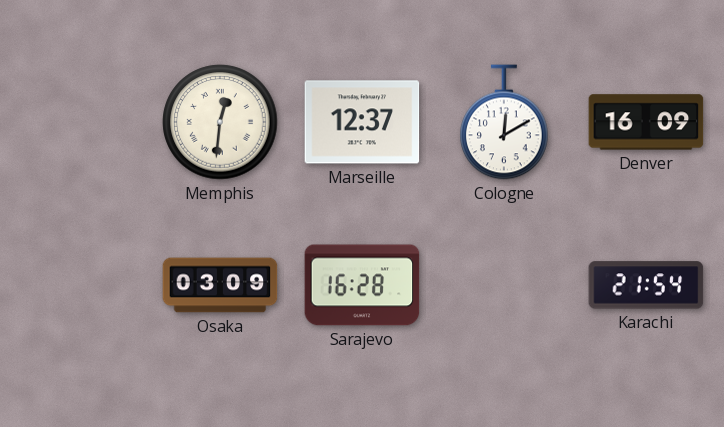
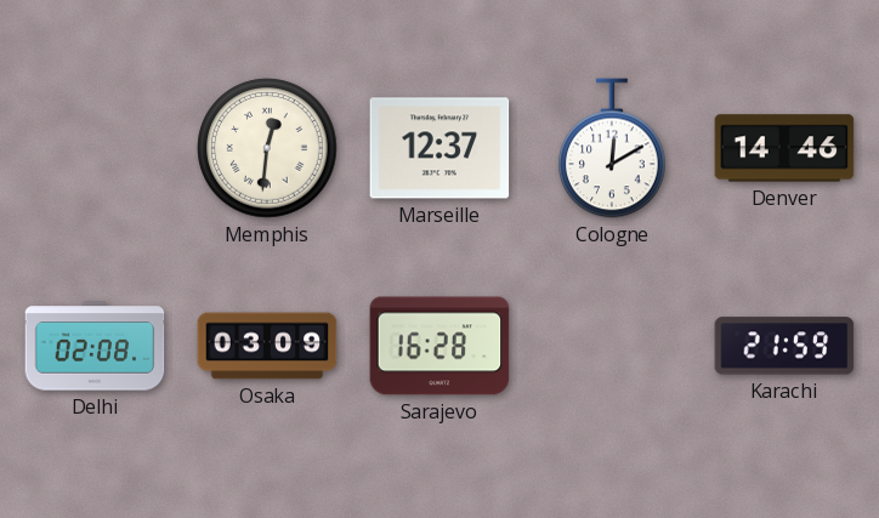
Denver: 16:09 -> 14:46 (784, 148)
Delhi: none -> 02:08 (95, 346)
Karachi: 21:54 -> 21:59 (784, 346)
